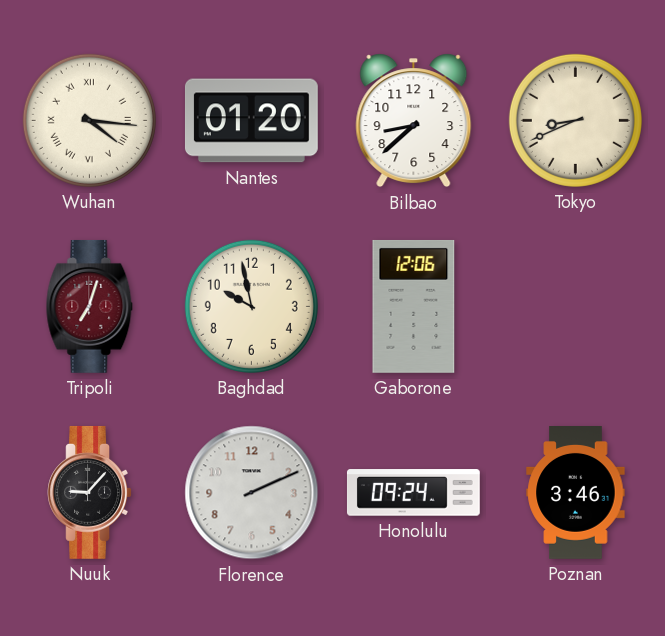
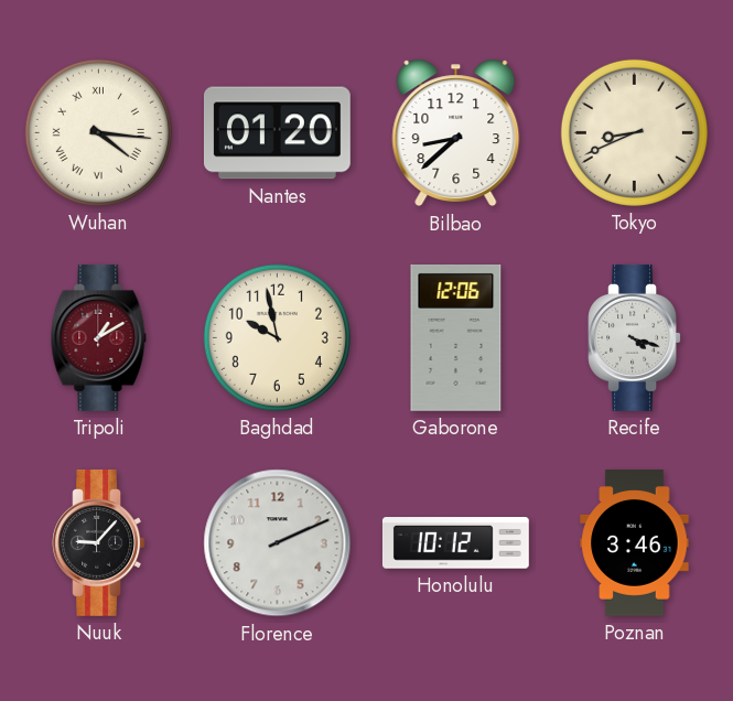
Tripoli: 7:03 -> 1:10 (99, 337)
Recife: none -> 4:18 (634, 337)
Honolulu: 09:24 -> 10:12 (455, 543)
